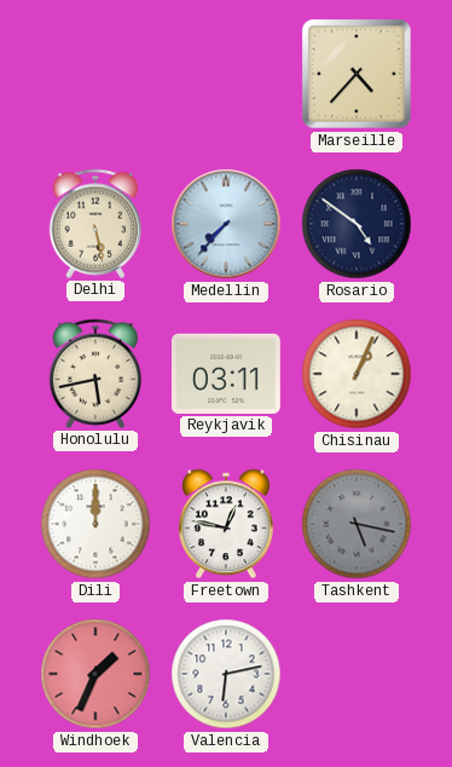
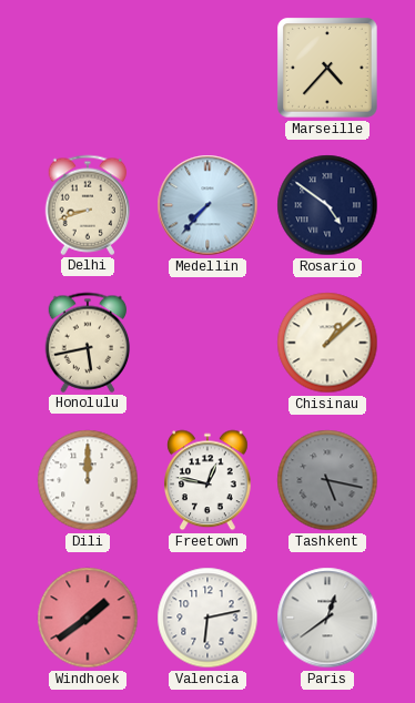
Delhi: 5:28 -> 8:42 (88, 205)
Reykjavik: 03:11 -> none (226, 374)
Chisinau: 1:04 -> 1:08 (327, 343)
Windhoek: 1:34 -> 1:39 (88, 618)
Paris: none -> 12:39 (327, 618)
